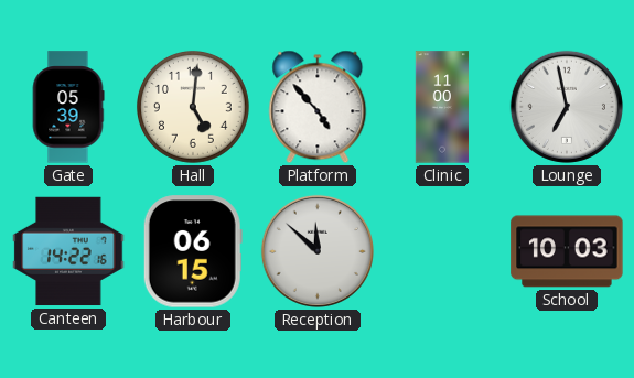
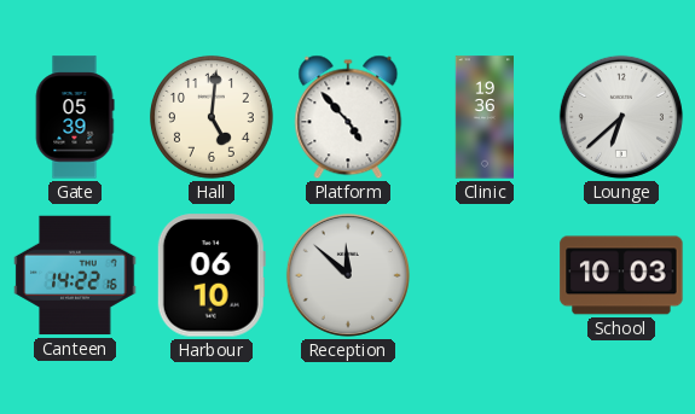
Clinic: 11:00 -> 19:36 (485, 117)
Lounge: 6:58 -> 6:38 (621, 117)
Harbour: 06:15 -> 06:10 (212, 275)
